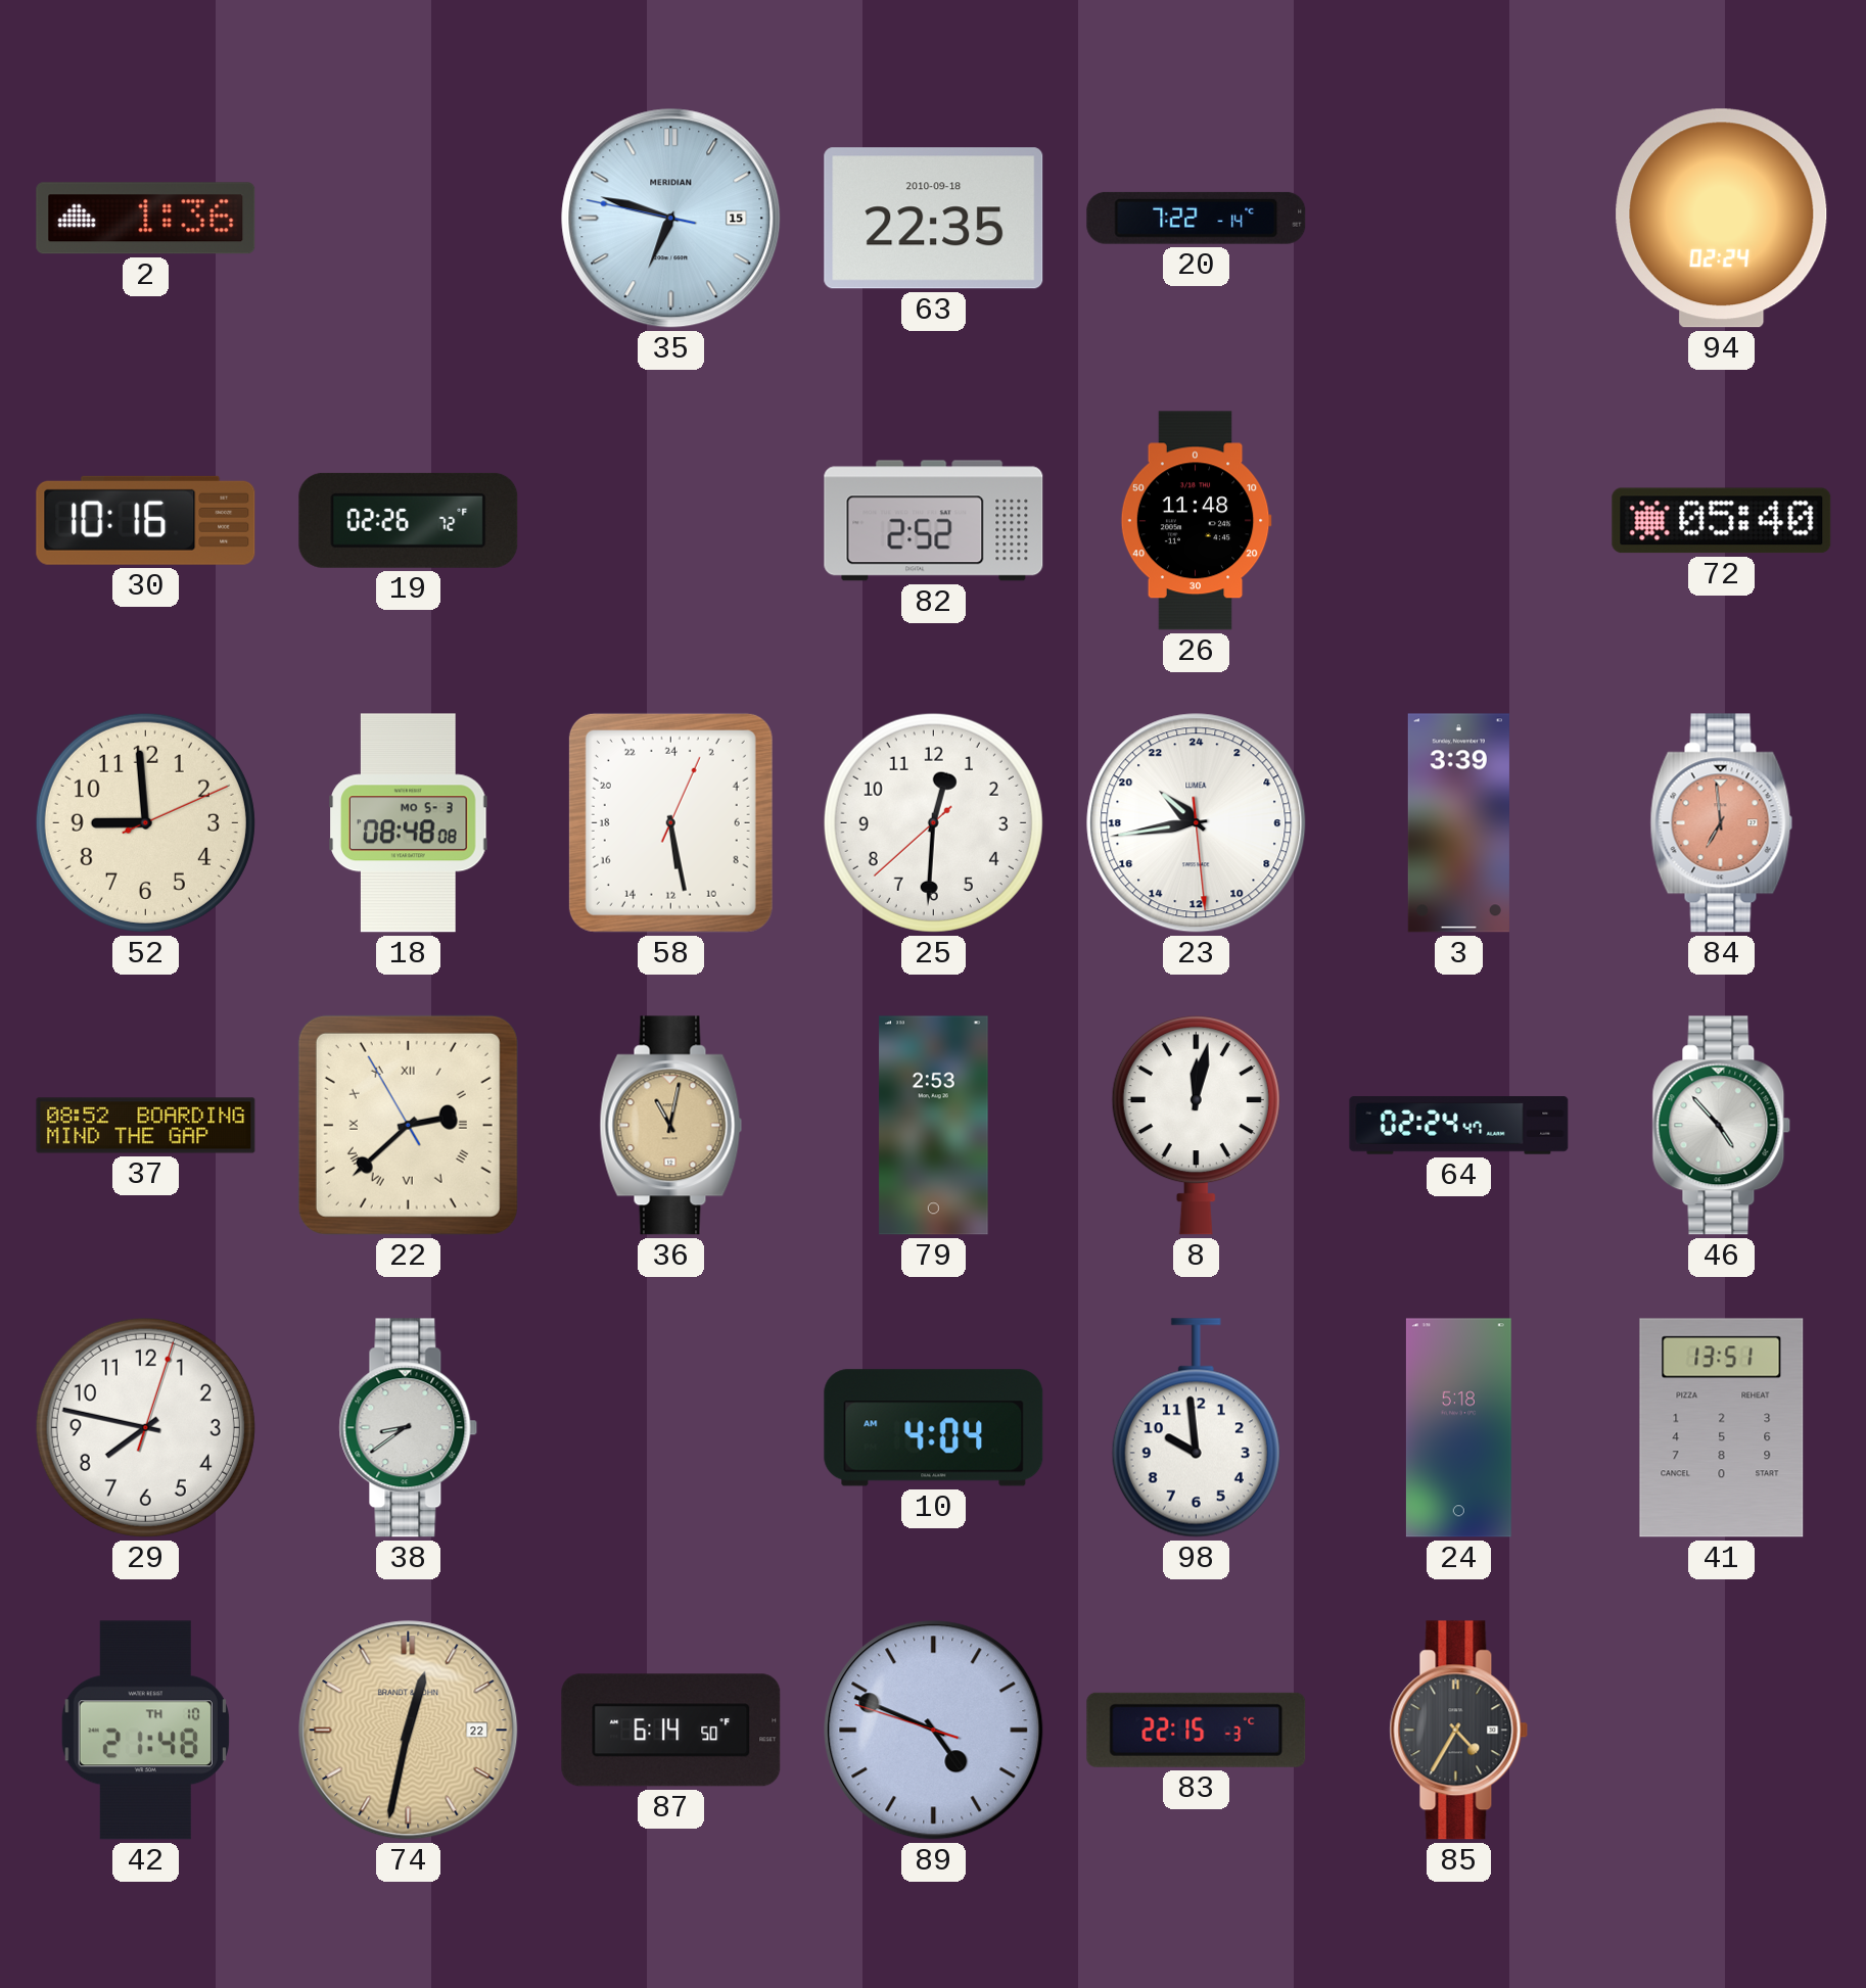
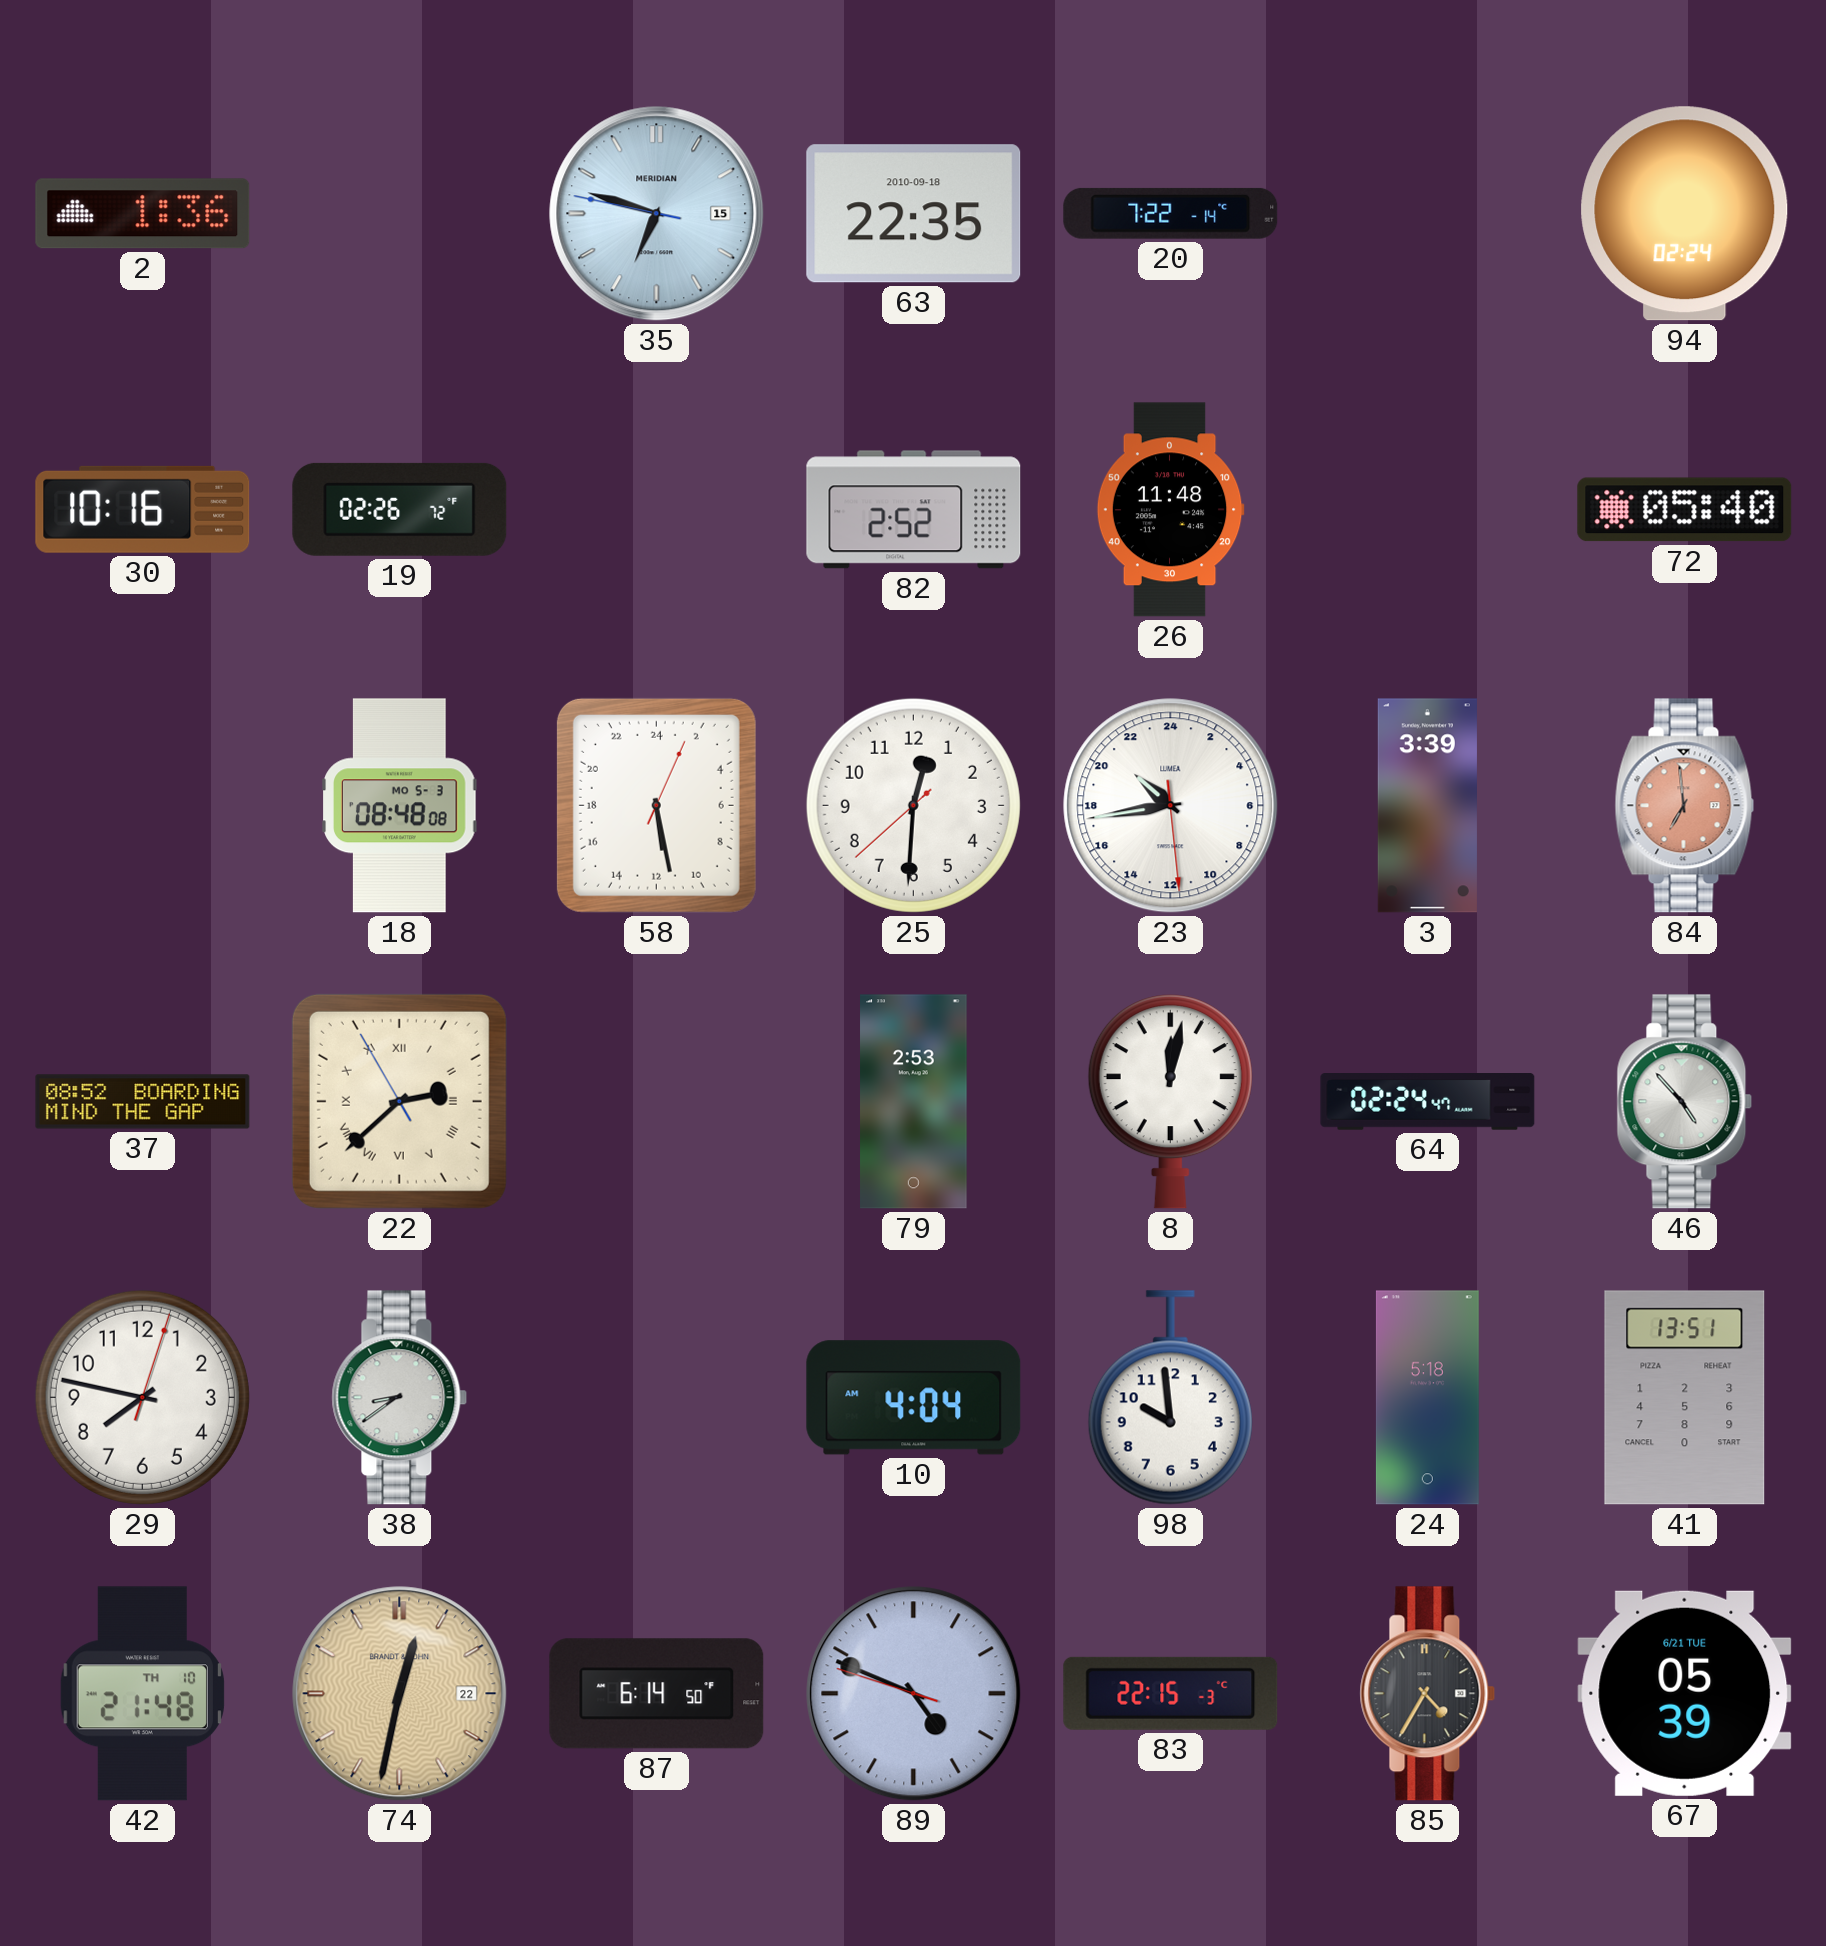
52: 8:59 -> none (145, 822)
36: 11:02 -> none (671, 1126)
67: none -> 05:39 (1685, 1693)
